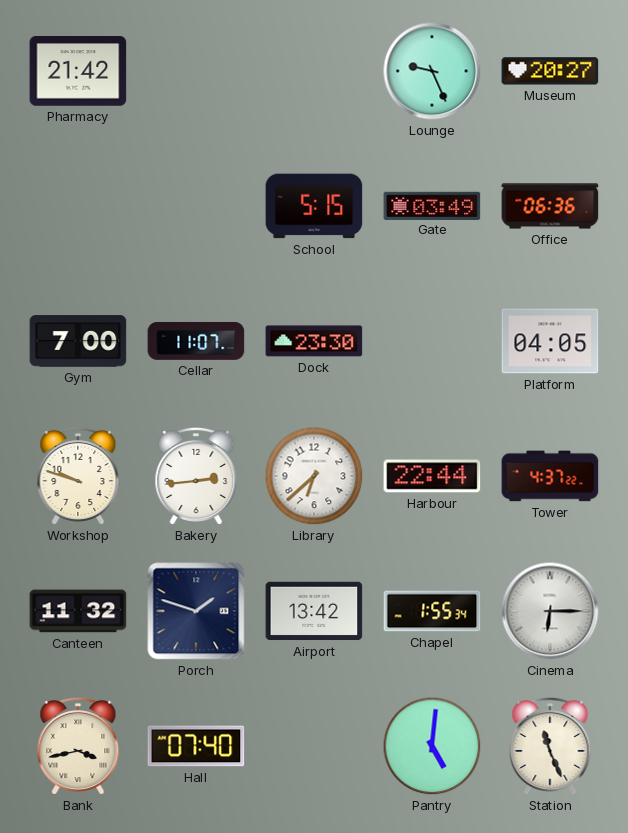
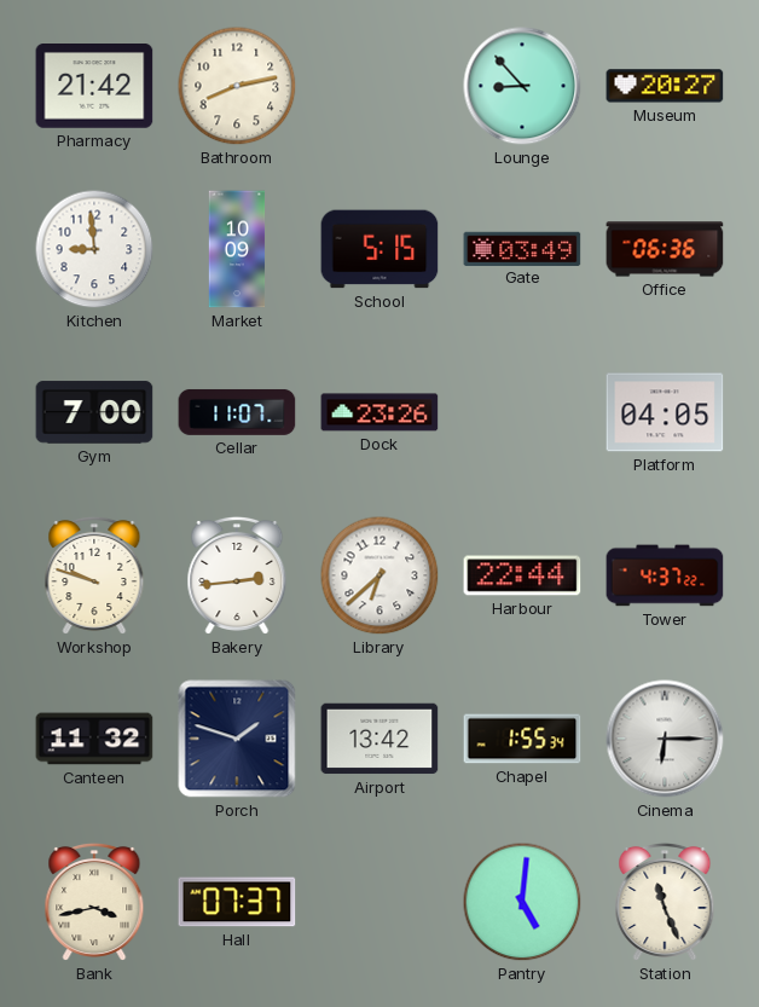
Bathroom: none -> 8:13 (237, 86)
Lounge: 9:26 -> 8:53 (522, 86)
Kitchen: none -> 8:59 (94, 249)
Market: none -> 10:09 (237, 249)
Dock: 23:30 -> 23:26 (379, 412)
Hall: 07:40 -> 07:37 (237, 902)
